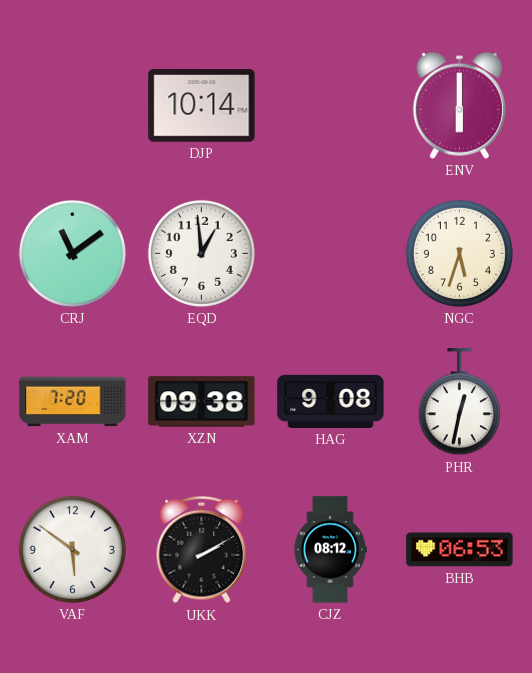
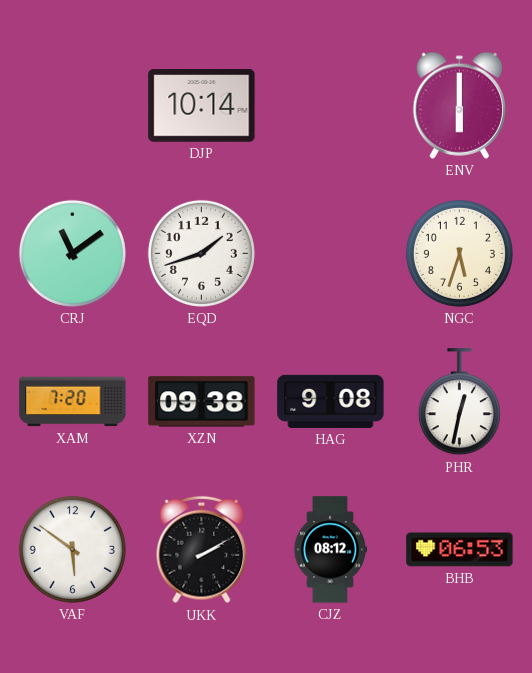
EQD: 12:59 -> 1:42 (201, 253)
